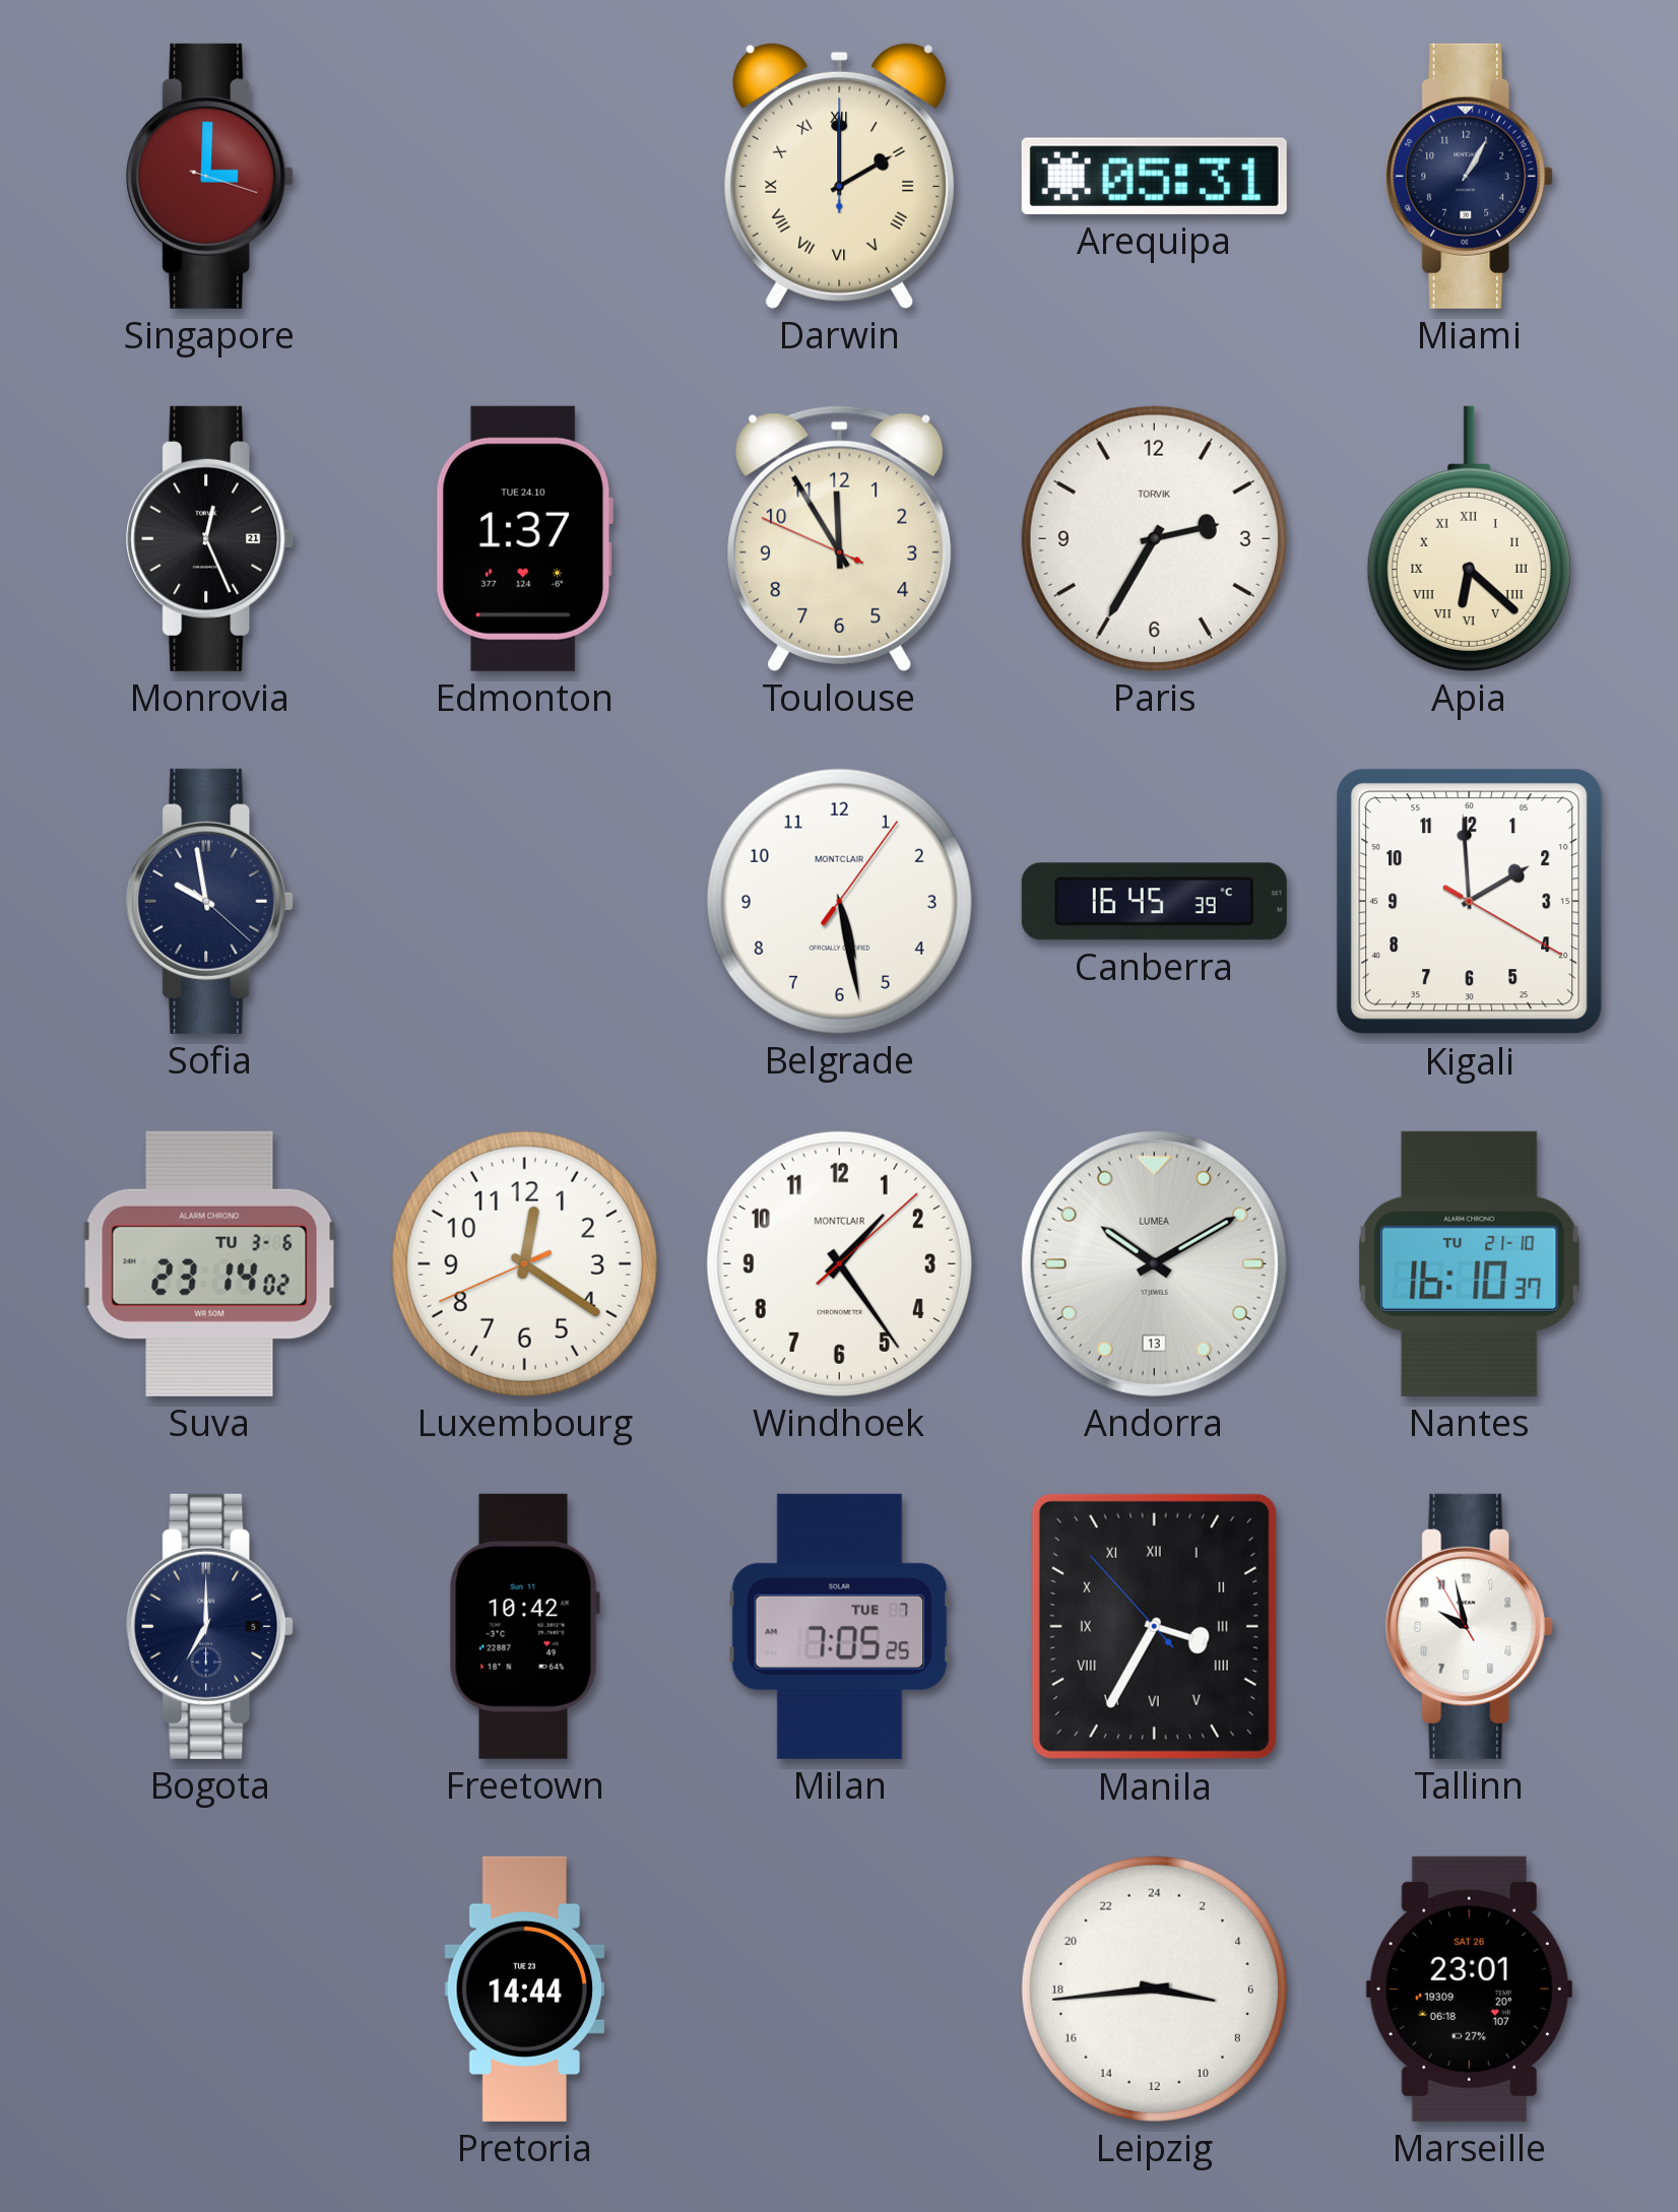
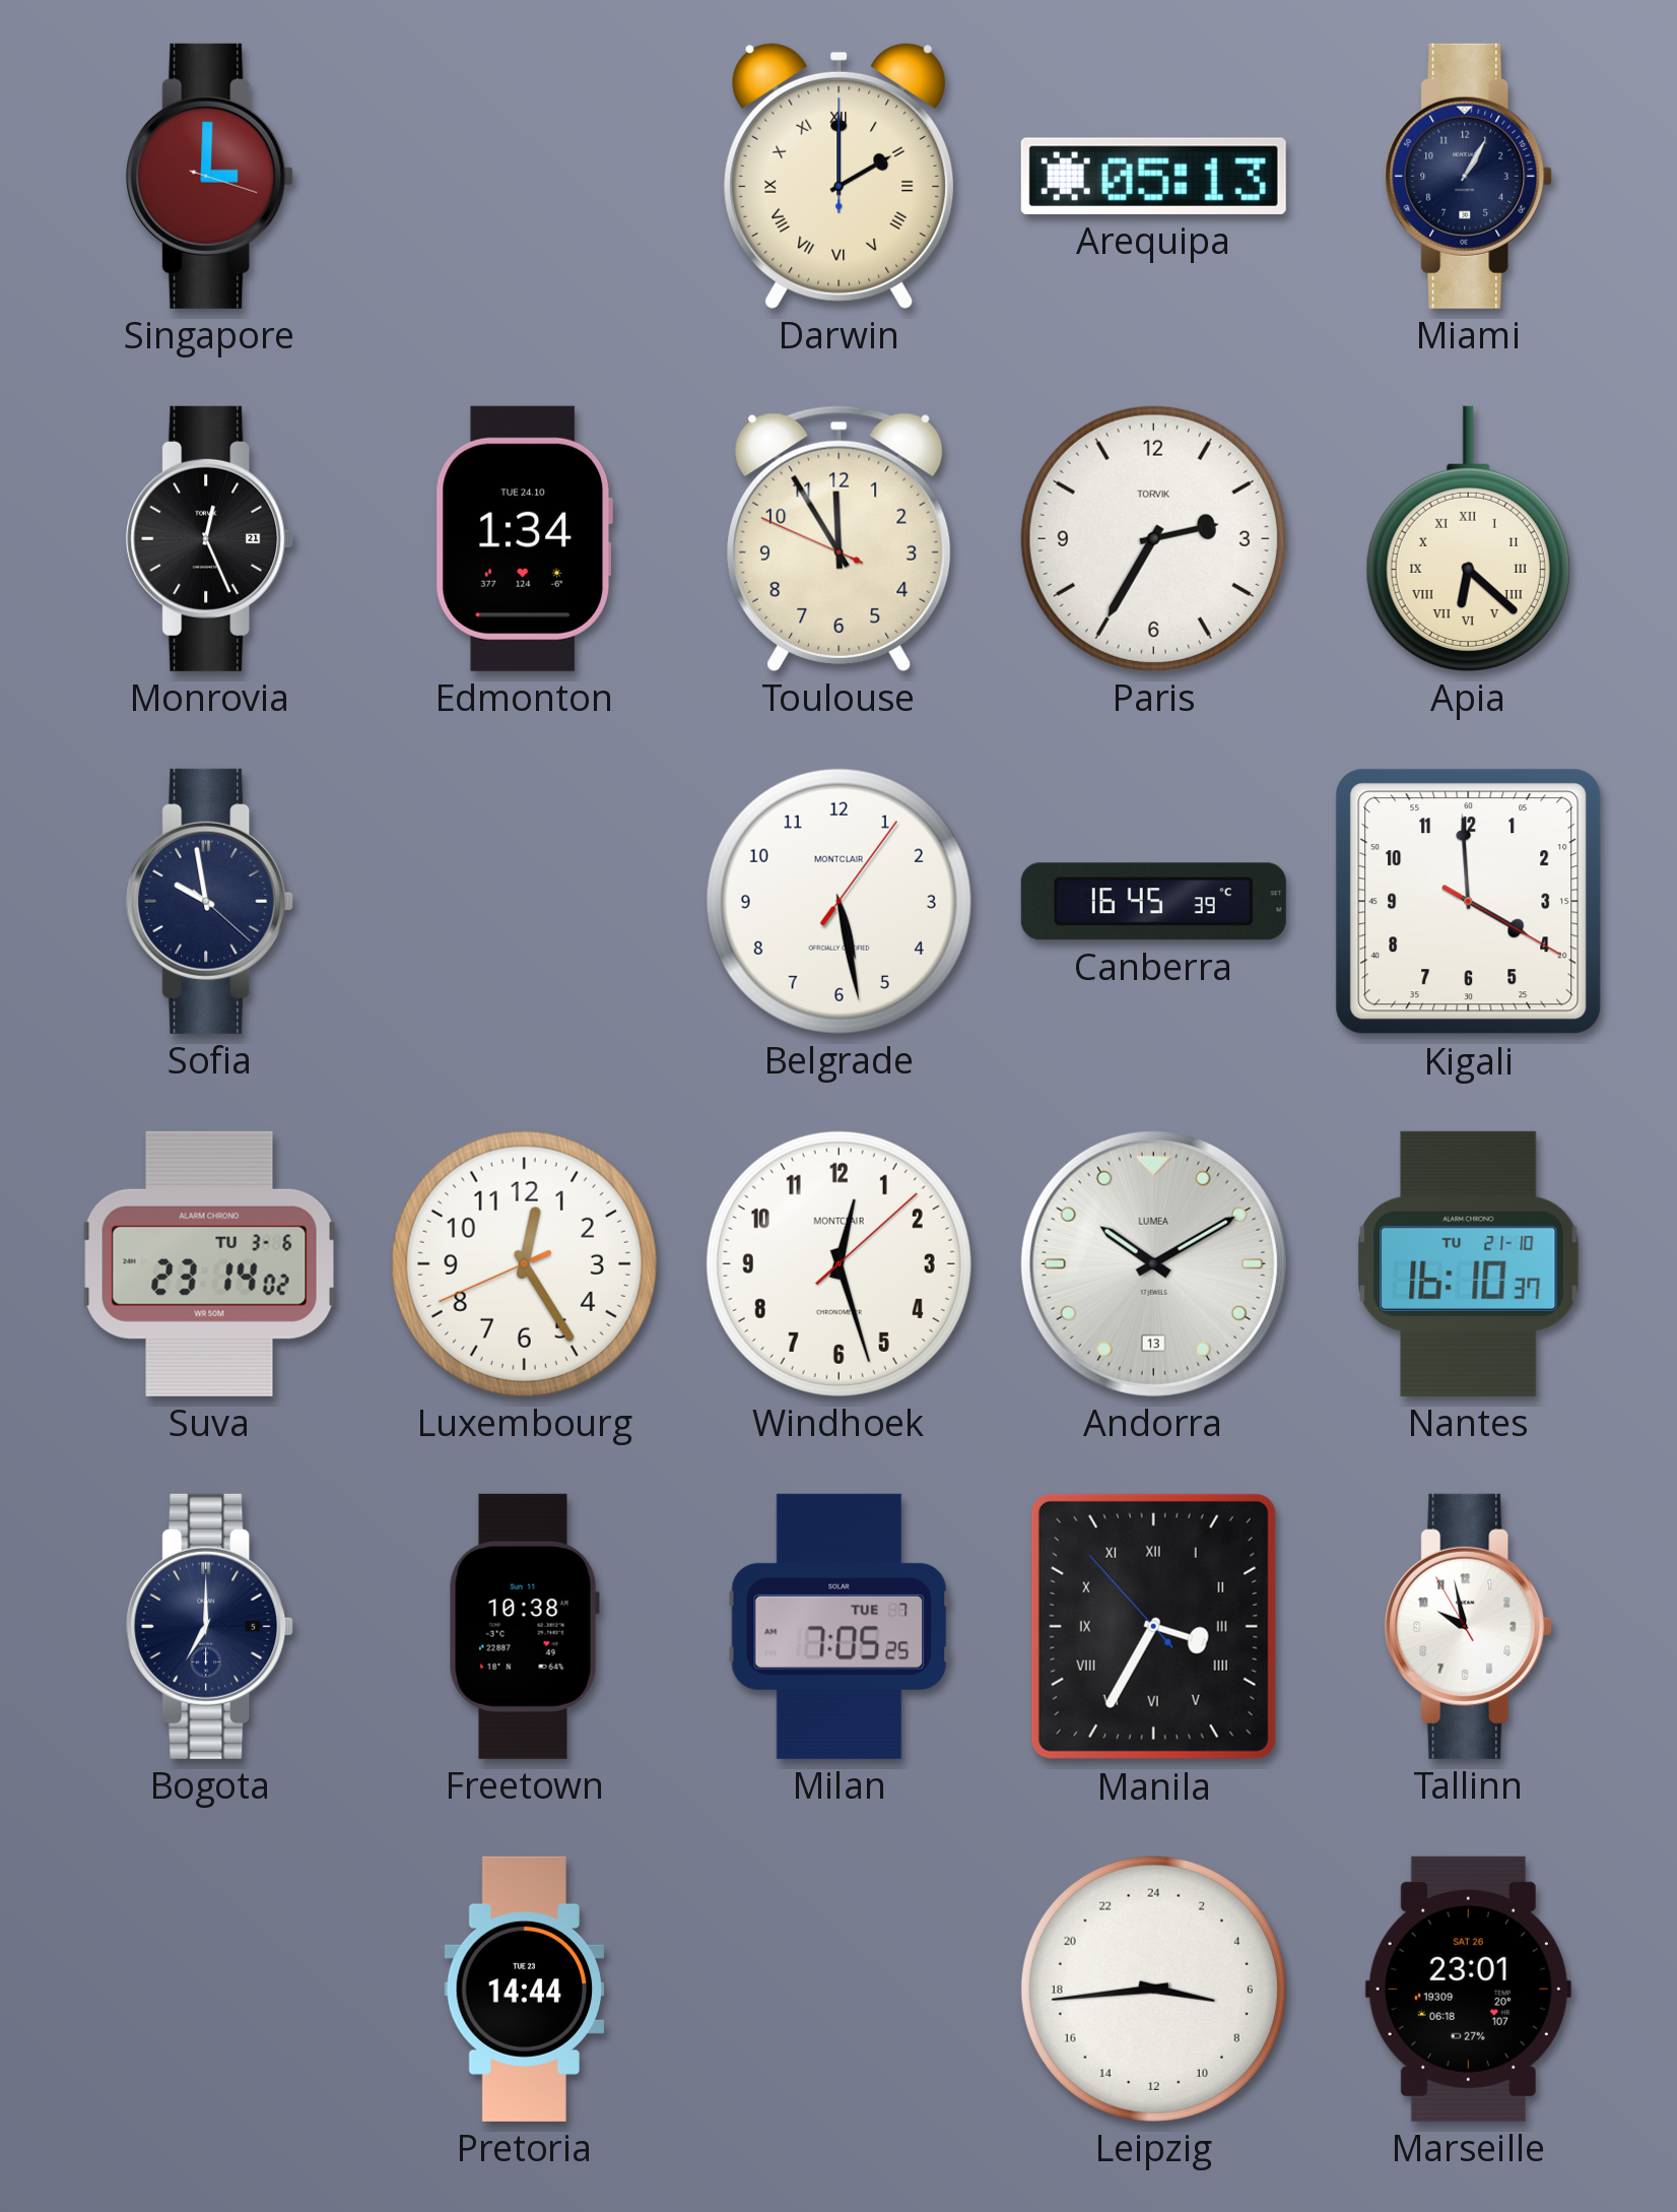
Arequipa: 05:31 -> 05:13 (1153, 176)
Edmonton: 1:37 -> 1:34 (524, 538)
Kigali: 1:59 -> 3:59 (1469, 902)
Luxembourg: 12:20 -> 12:24 (524, 1263)
Windhoek: 1:24 -> 12:27 (838, 1263)
Freetown: 10:42 -> 10:38 (524, 1626)
